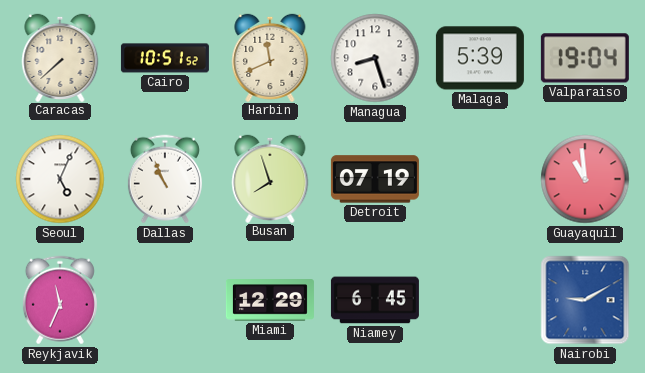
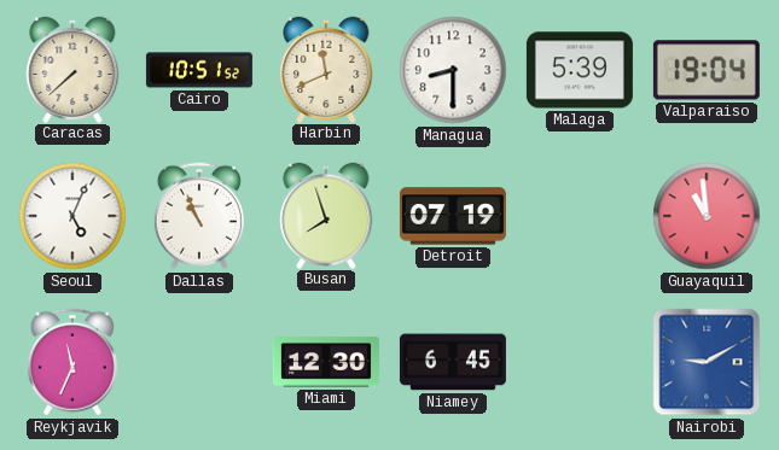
Managua: 8:27 -> 8:30 (453, 70)
Miami: 12:29 -> 12:30 (326, 362)
